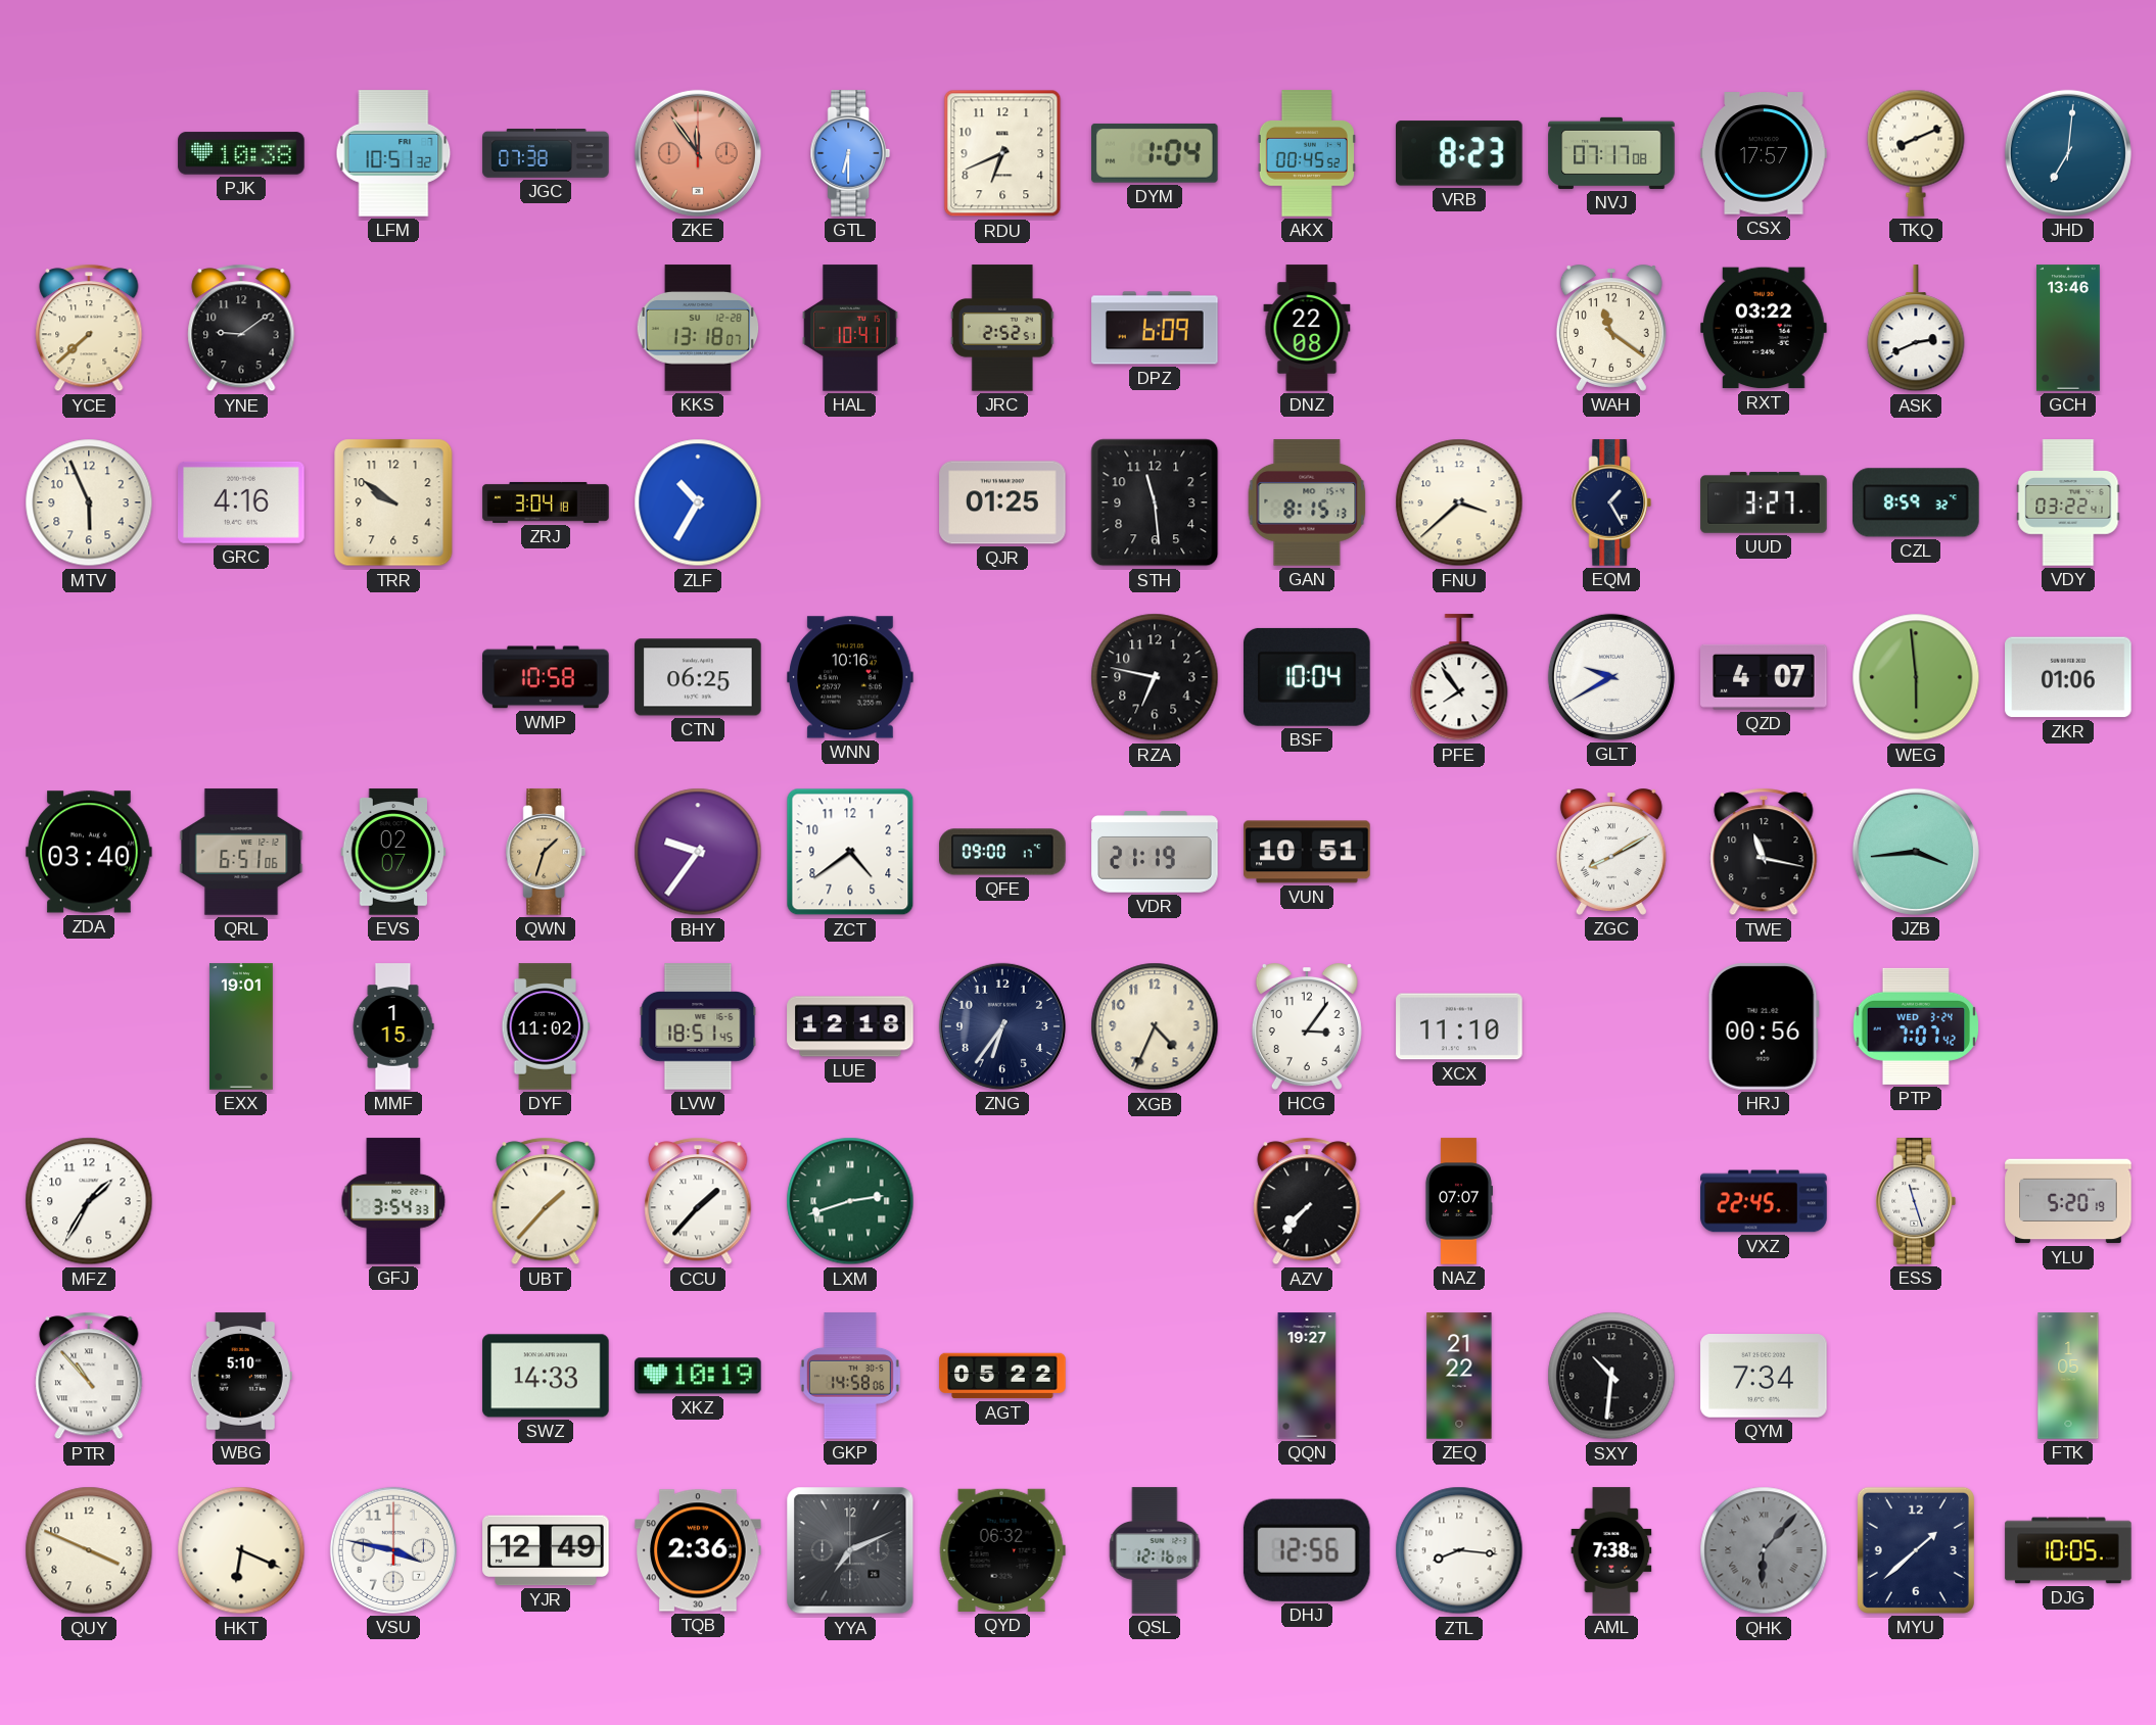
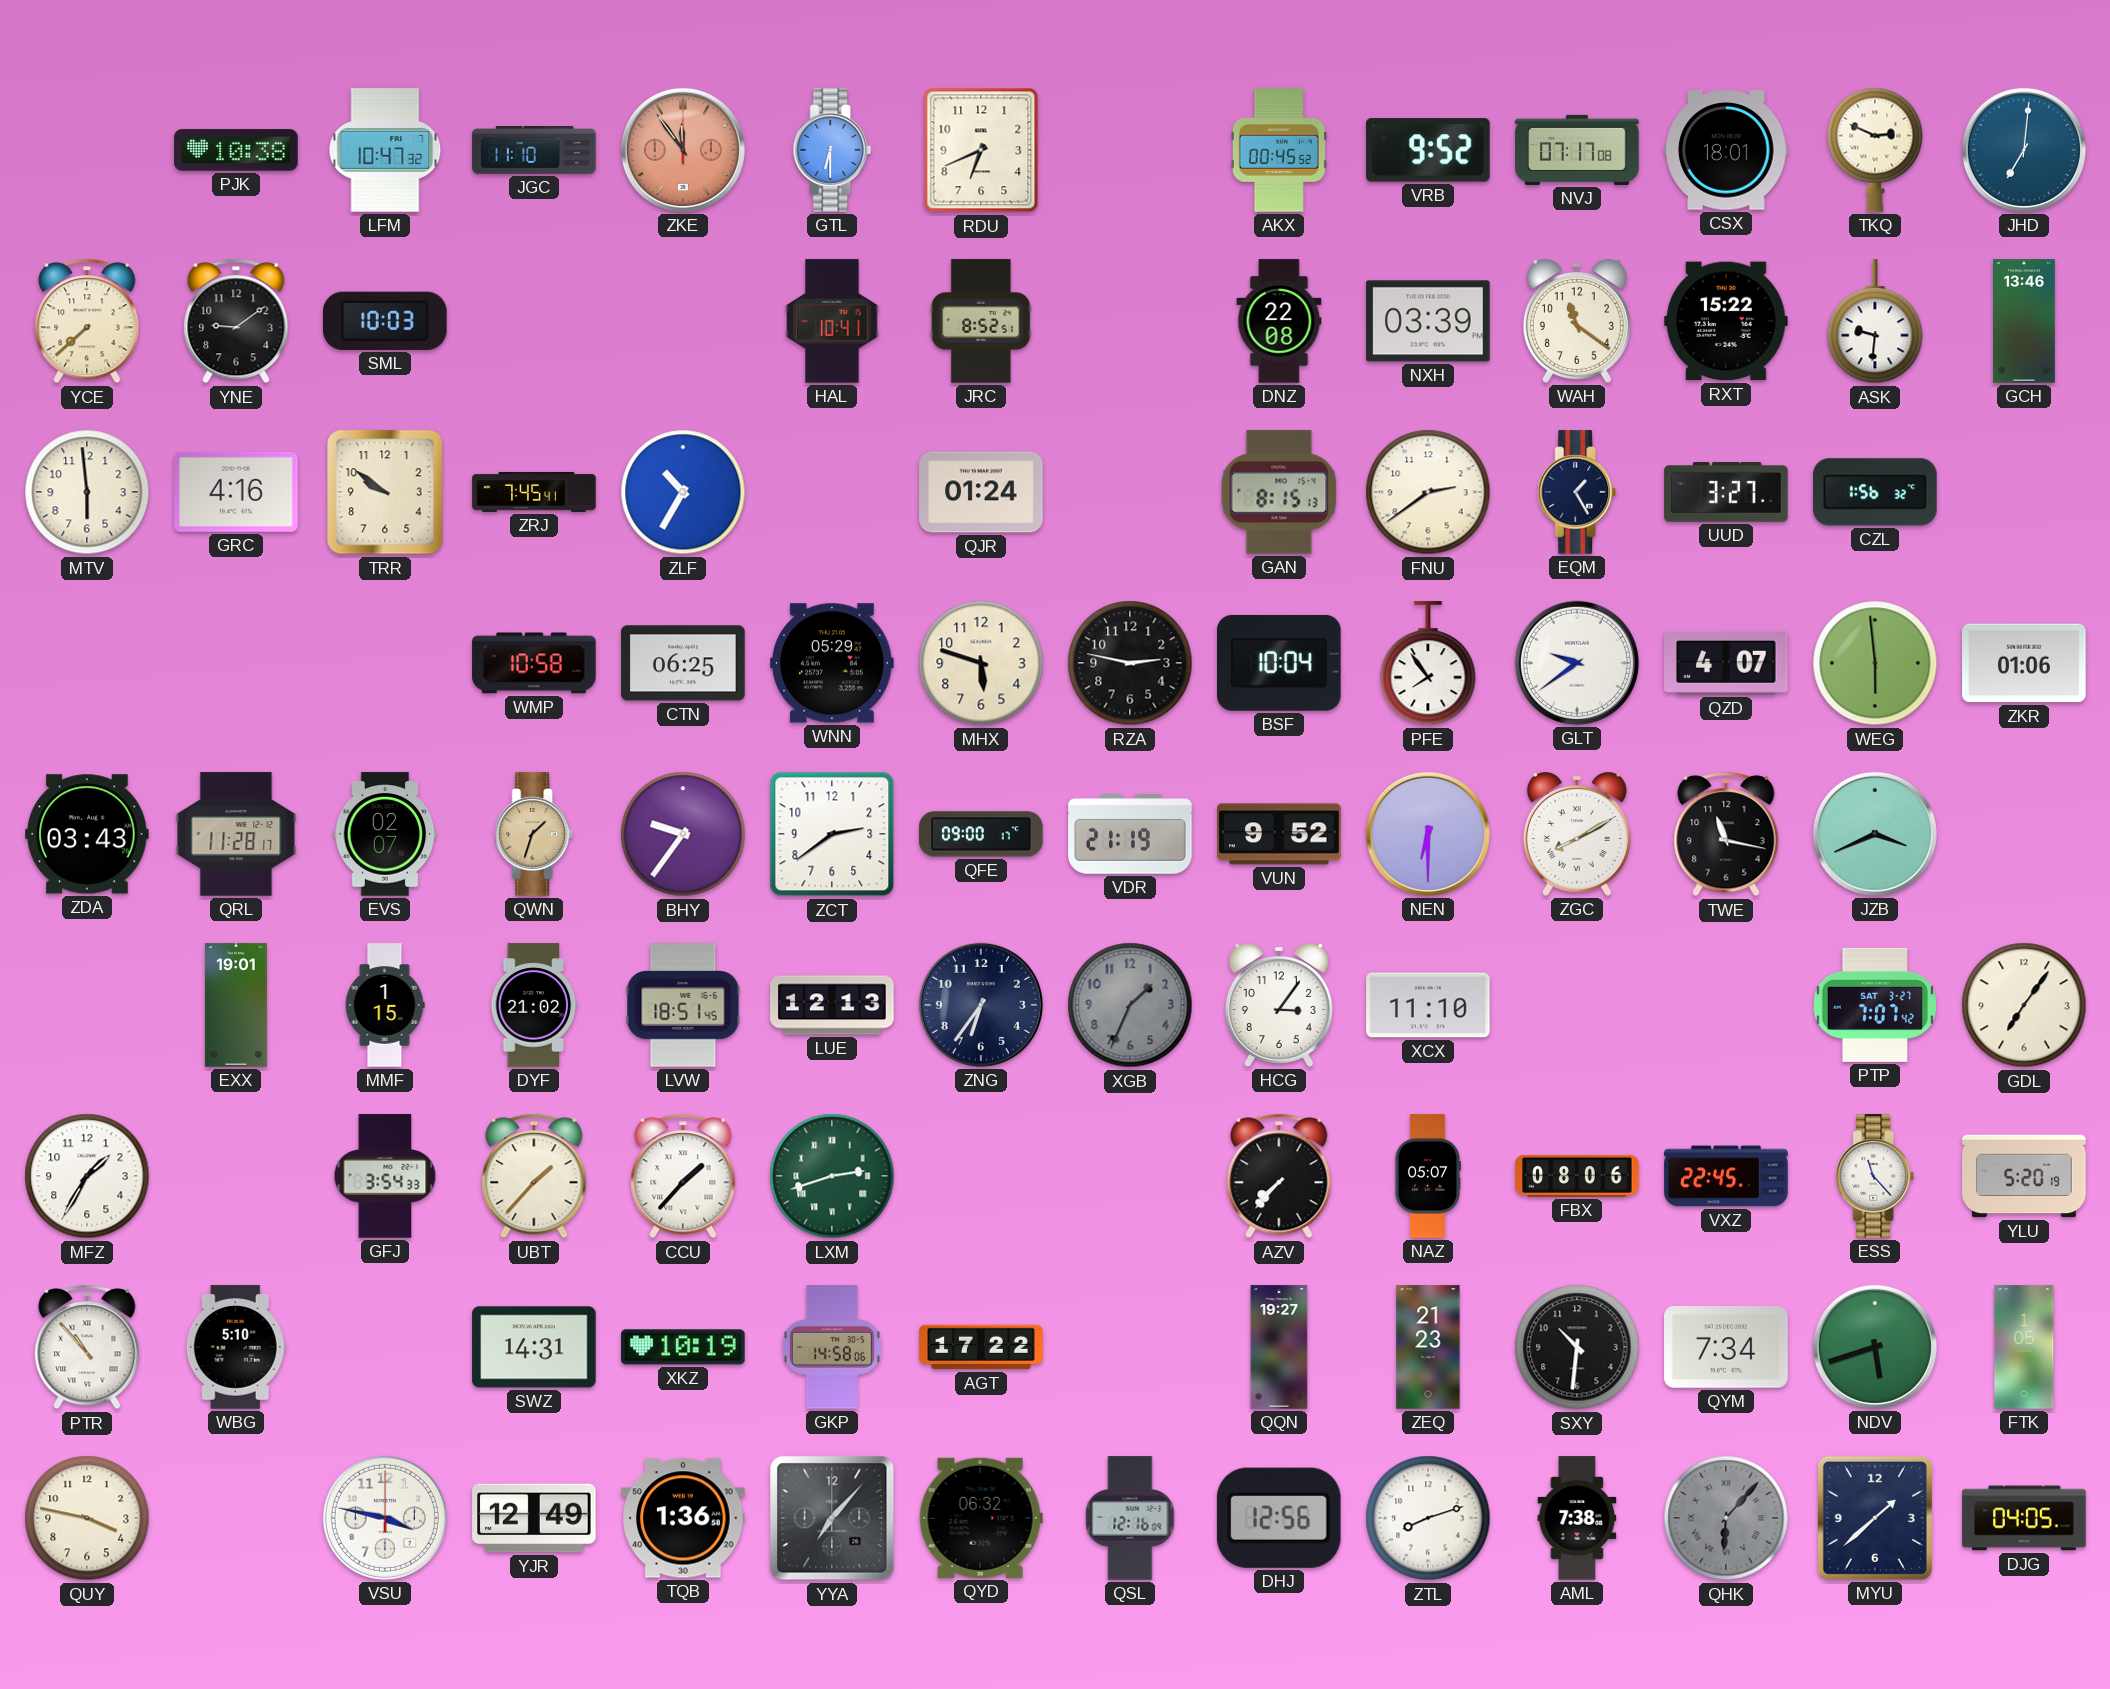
LFM: 10:51 -> 10:47 (385, 150)
JGC: 07:38 -> 11:10 (534, 151)
DYM: 1:04 -> none (1156, 153)
VRB: 8:23 -> 9:52 (1428, 150)
CSX: 17:57 -> 18:01 (1726, 150)
TKQ: 8:11 -> 2:49 (1875, 150)
SML: none -> 10:03 (385, 321)
KKS: 13:18 -> none (698, 328)
JRC: 2:52 -> 8:52 (981, 321)
DPZ: 6:09 -> none (1155, 328)
NXH: none -> 03:39 (1428, 321)
RXT: 03:22 -> 15:22 (1726, 321)
ASK: 2:41 -> 9:31 (1875, 322)
MTV: 5:56 -> 5:59 (87, 492)
ZRJ: 3:04 -> 7:45 (534, 492)
QJR: 01:25 -> 01:24 (981, 492)
STH: 11:29 -> none (1155, 502)
FNU: 3:38 -> 2:39 (1428, 492)
CZL: 8:59 -> 1:56 (1875, 492)
VDY: 03:22 -> none (2068, 502)
WNN: 10:16 -> 05:29 (832, 663)
MHX: none -> 5:48 (981, 663)
RZA: 6:47 -> 2:47 (1130, 663)
GLT: 9:40 -> 9:39 (1577, 663)
ZDA: 03:40 -> 03:43 (87, 834)
QRL: 6:51 -> 11:28 (236, 834)
ZCT: 4:39 -> 2:39 (832, 834)
VUN: 10:51 -> 9:52 (1279, 834)
NEN: none -> 6:30 (1428, 834)
JZB: 3:44 -> 3:41 (1875, 834)
DYF: 11:02 -> 21:02 (534, 1005)
LUE: 12:18 -> 12:13 (832, 1005)
XGB: 4:34 -> 1:34 (1130, 1005)
XGB dial: cream -> grey (1130, 1005)
HRJ: 00:56 -> none (1764, 1026)
PTP date: WED 3-24 -> SAT 3-27 (1874, 1005)
GDL: none -> 7:06 (2024, 1005)
NAZ: 07:07 -> 05:07 (1427, 1176)
FBX: none -> 08:06 (1577, 1176)
ESS: 11:27 -> 11:23 (1875, 1176)
SWZ: 14:33 -> 14:31 (534, 1347)
AGT: 05:22 -> 17:22 (981, 1347)
ZEQ: 21:22 -> 21:23 (1428, 1347)
NDV: none -> 5:42 (1875, 1347)
QUY: 3:49 -> 3:47 (87, 1518)
HKT: 6:19 -> none (241, 1550)
TQB: 2:36 -> 1:36 (683, 1518)
YYA: 7:11 -> 7:07 (832, 1518)
ZTL: 8:16 -> 8:12 (1428, 1518)
DJG: 10:05 -> 04:05 (2024, 1518)
